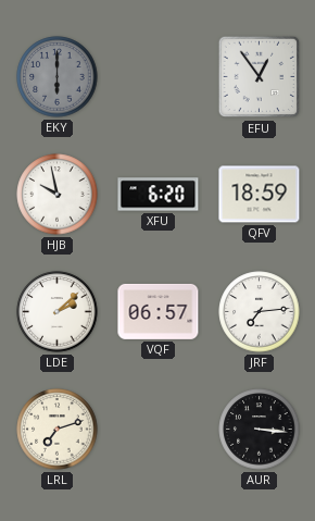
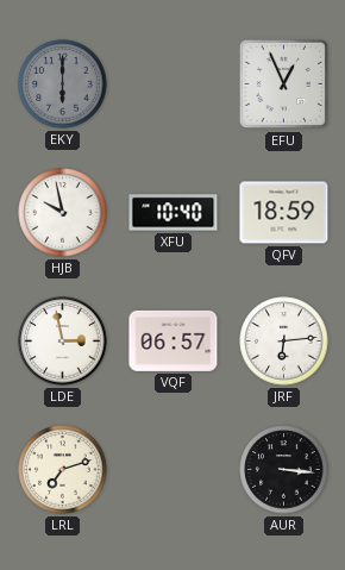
EFU: 12:54 -> 12:56 (284, 84)
XFU: 6:20 -> 10:40 (174, 213)
LDE: 2:08 -> 2:58 (63, 342)
JRF: 7:14 -> 6:14 (284, 342)
